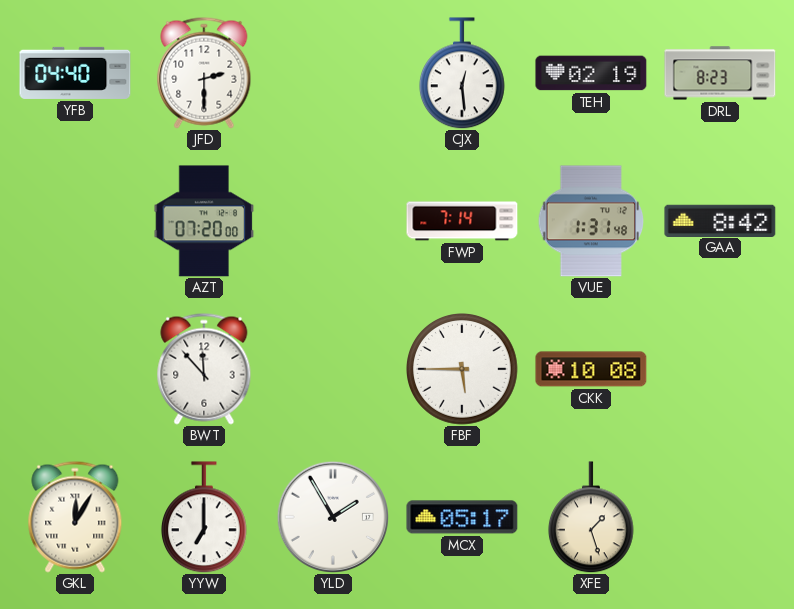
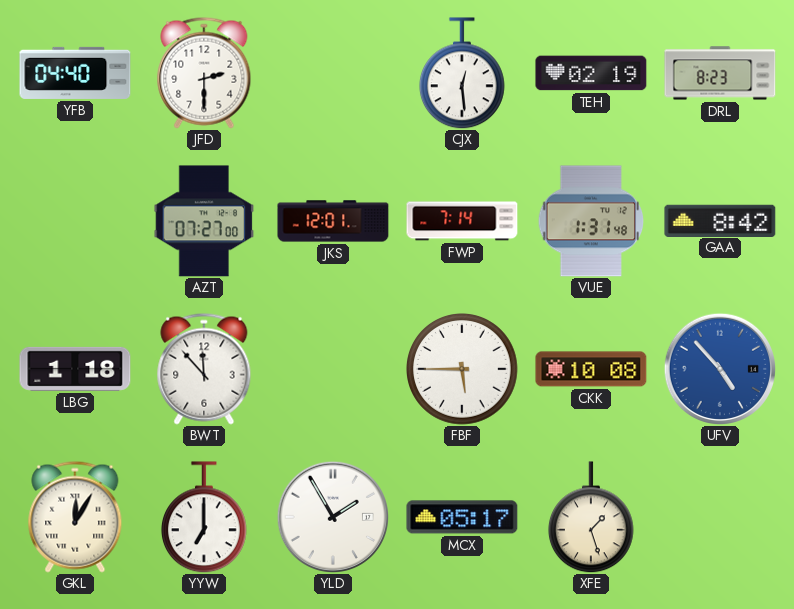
AZT: 07:20 -> 07:27 (204, 221)
JKS: none -> 12:01 (333, 221)
LBG: none -> 1:18 (75, 369)
UFV: none -> 4:53 (719, 368)
